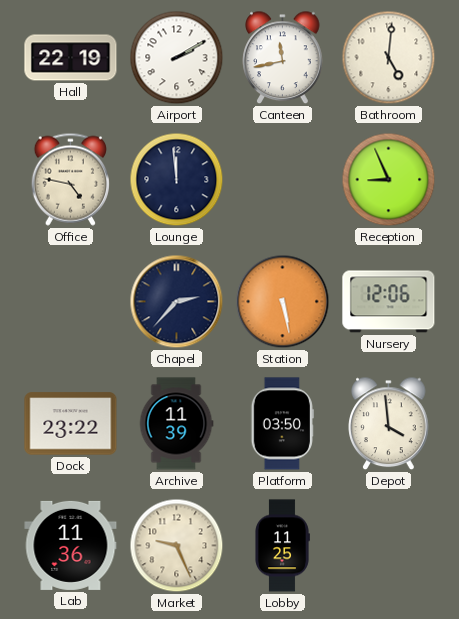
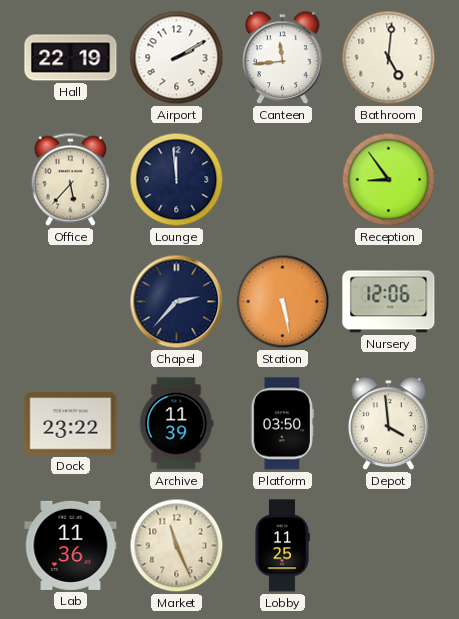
Canteen: 11:43 -> 11:44 (283, 58)
Office: 4:47 -> 5:37 (70, 179)
Reception: 8:56 -> 8:54 (389, 180)
Market: 9:26 -> 11:26 (177, 546)
